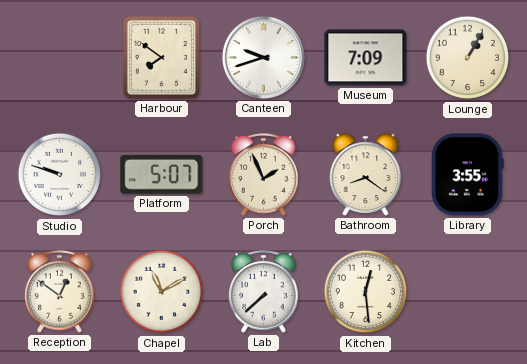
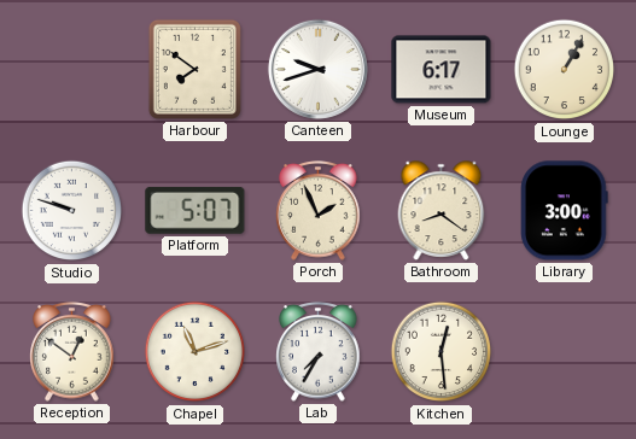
Museum: 7:09 -> 6:17 (442, 70)
Library: 3:55 -> 3:00 (565, 211)
Chapel: 11:10 -> 11:12 (196, 352)
Lab: 7:38 -> 7:35 (319, 352)
